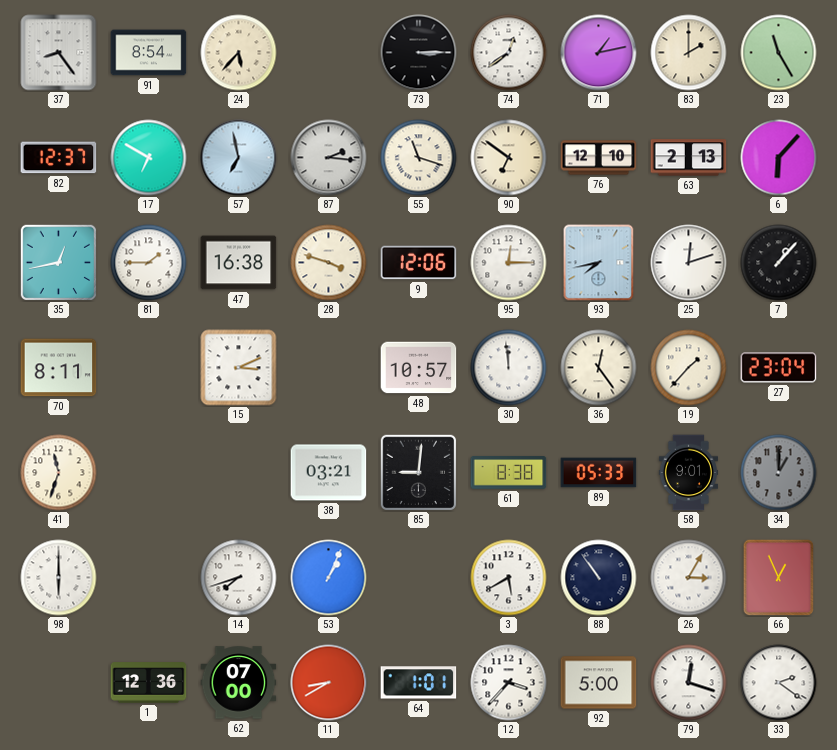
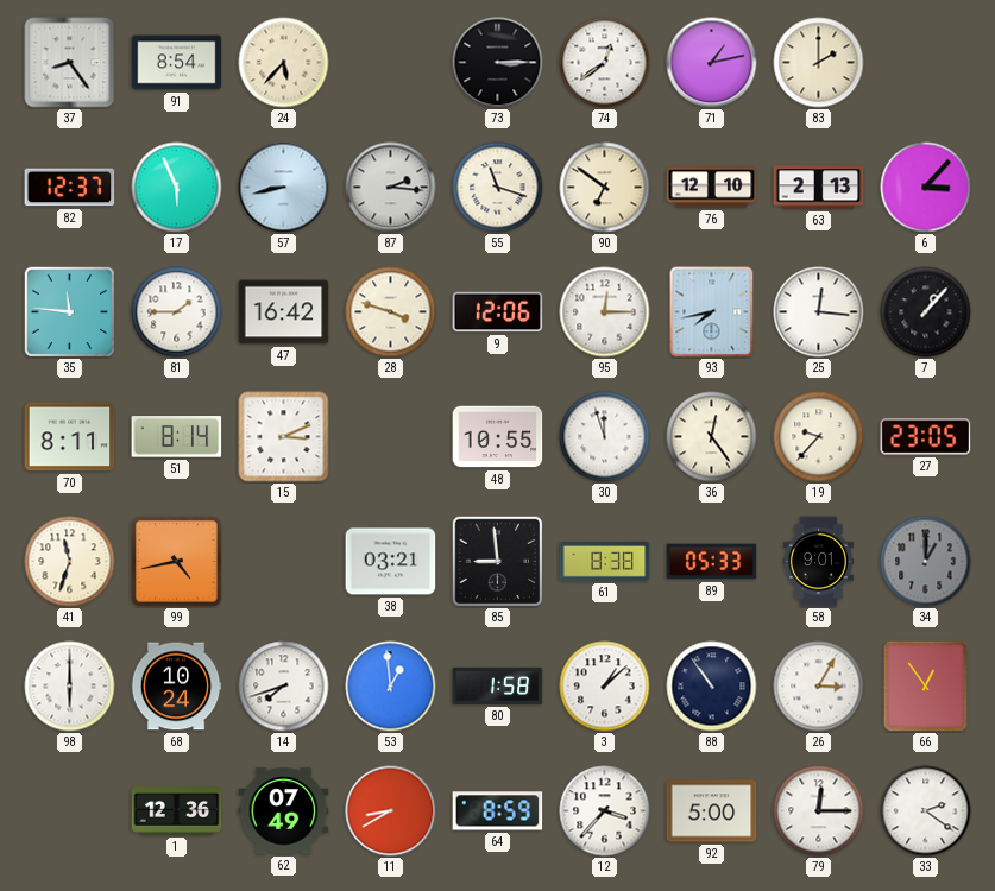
23: 11:25 -> none (779, 53)
17: 6:50 -> 5:56 (177, 188)
57: 6:58 -> 8:43 (284, 188)
6: 6:07 -> 3:07 (926, 188)
35: 12:43 -> 11:46 (69, 311)
47: 16:38 -> 16:42 (284, 312)
25: 12:12 -> 12:16 (819, 312)
51: none -> 8:14 (177, 437)
48: 10:57 -> 10:55 (498, 437)
30: 11:59 -> 11:57 (605, 437)
19: 1:37 -> 9:37 (819, 437)
27: 23:04 -> 23:05 (926, 437)
99: none -> 4:43 (177, 562)
85: 9:01 -> 8:59 (497, 561)
68: none -> 10:24 (176, 687)
53: 1:04 -> 12:59 (391, 687)
80: none -> 1:58 (498, 685)
3: 5:40 -> 1:08 (605, 687)
66: 12:56 -> 12:54 (926, 685)
62: 07:00 -> 07:49 (284, 811)
64: 1:01 -> 8:59 (498, 811)
79: 12:18 -> 12:15 (819, 811)
